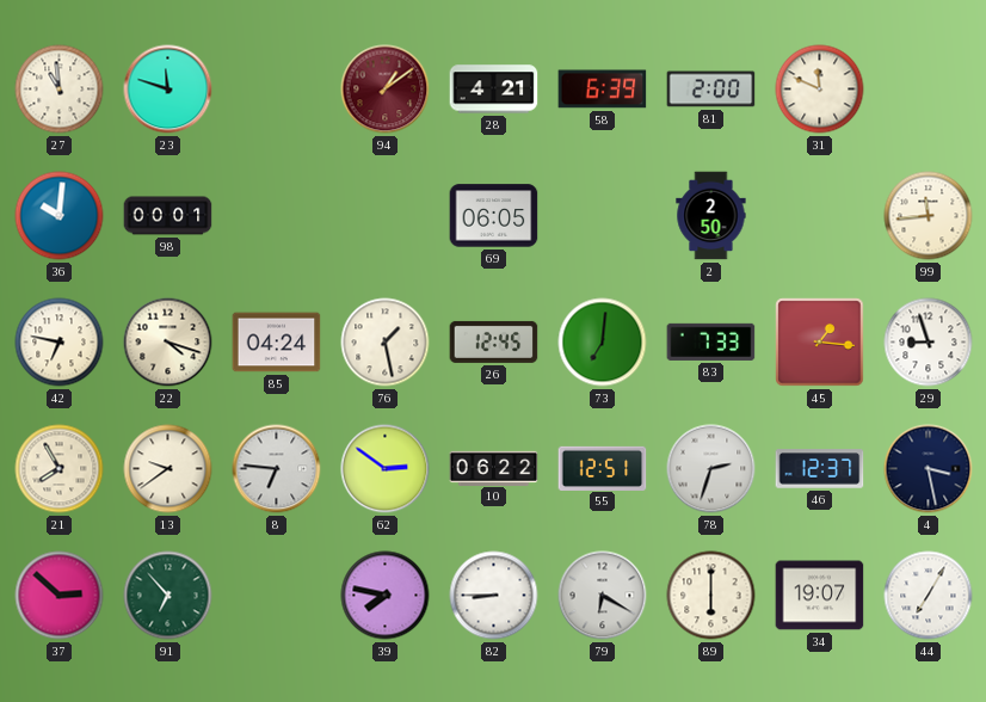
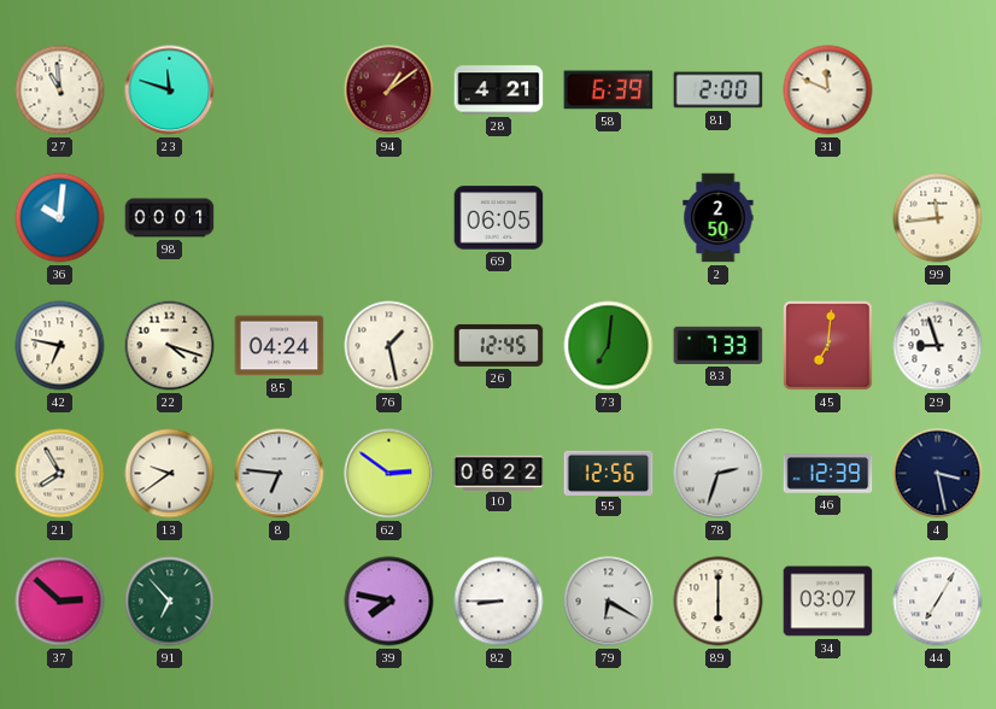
45: 1:16 -> 7:01 (828, 346)
55: 12:51 -> 12:56 (609, 473)
46: 12:37 -> 12:39 (828, 474)
34: 19:07 -> 03:07 (828, 602)
